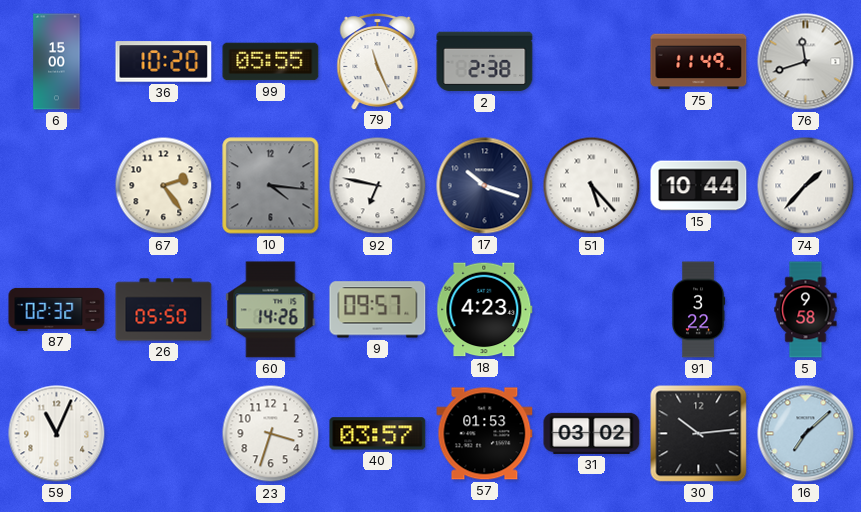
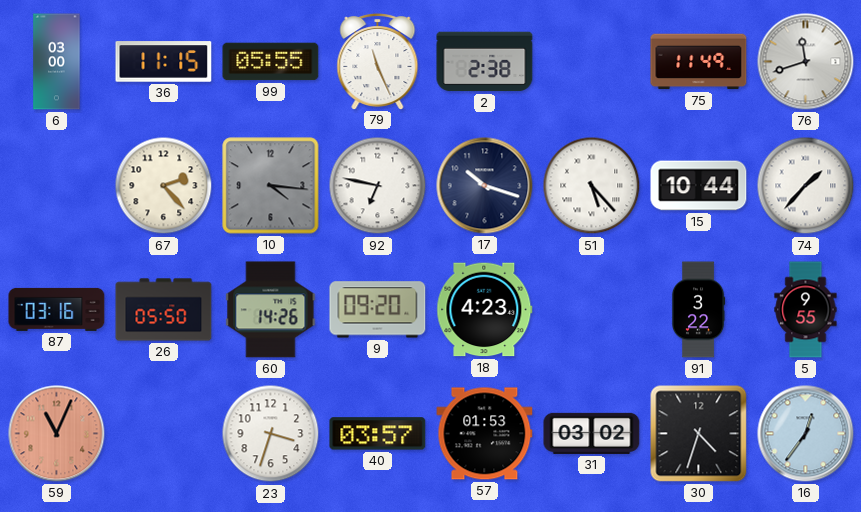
6: 15:00 -> 03:00 (57, 62)
36: 10:20 -> 11:15 (164, 62)
67: 2:24 -> 2:23 (164, 186)
87: 02:32 -> 03:16 (57, 309)
9: 09:57 -> 09:20 (378, 310)
5: 9:58 -> 9:55 (806, 310)
59 dial: white -> salmon (57, 434)
30: 10:14 -> 4:33 (699, 434)
16: 7:08 -> 12:36 (806, 434)
